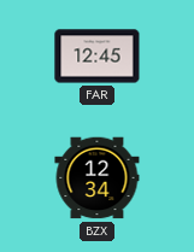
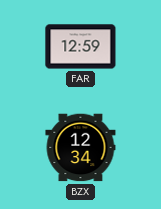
FAR: 12:45 -> 12:59 (81, 47)
